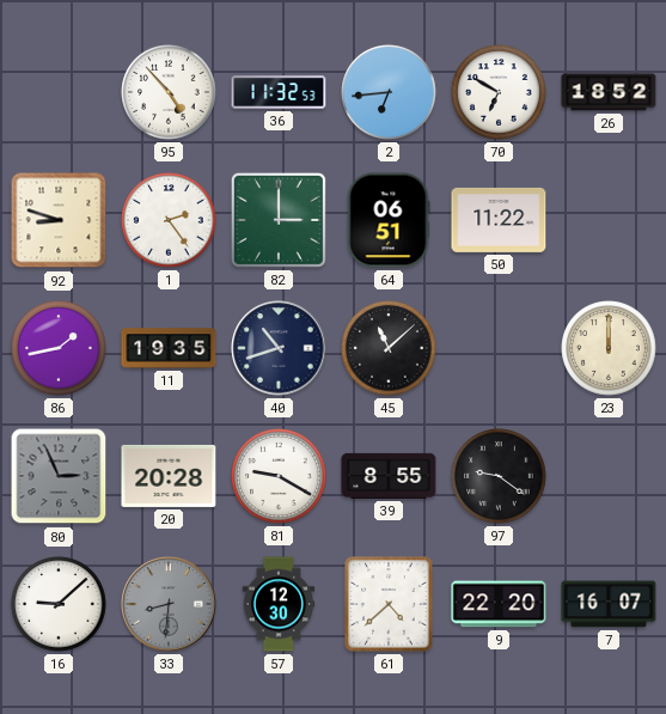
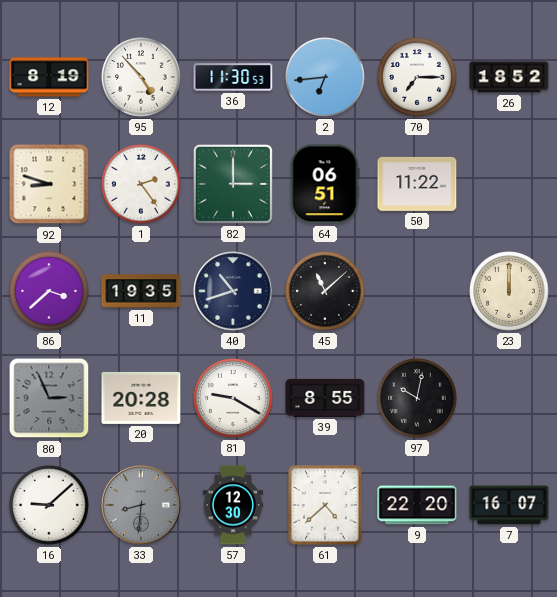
12: none -> 8:19 (49, 77)
36: 11:32 -> 11:30 (233, 77)
70: 6:50 -> 7:15 (417, 77)
86: 1:43 -> 3:38 (49, 291)
97: 9:21 -> 10:02 (417, 398)
